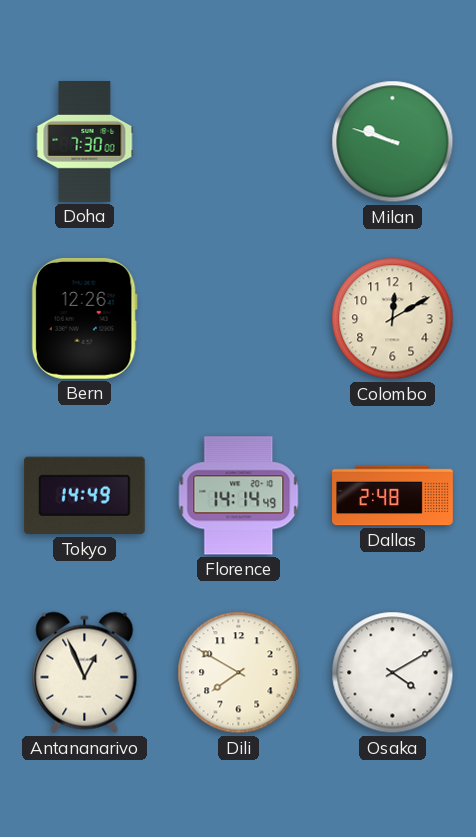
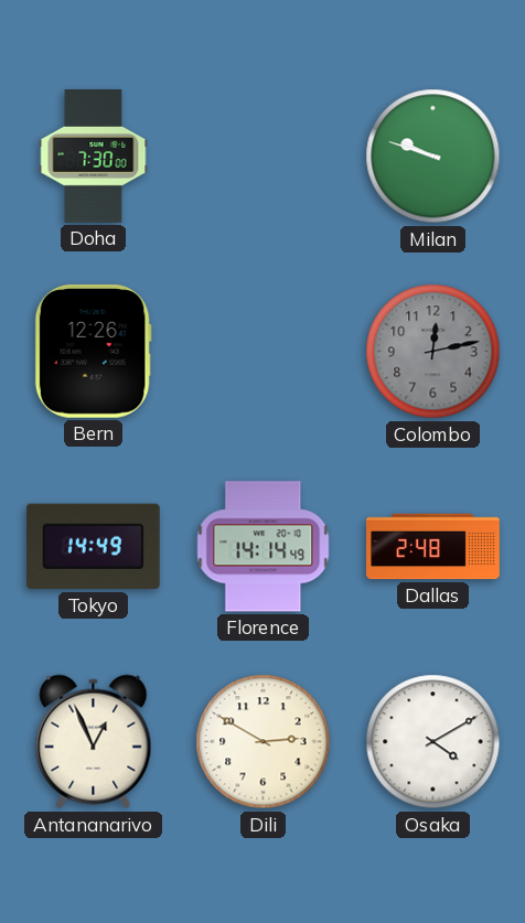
Colombo: 12:10 -> 12:13 (433, 352)
Colombo dial: cream -> grey (433, 352)
Dili: 7:50 -> 2:50 (264, 742)
